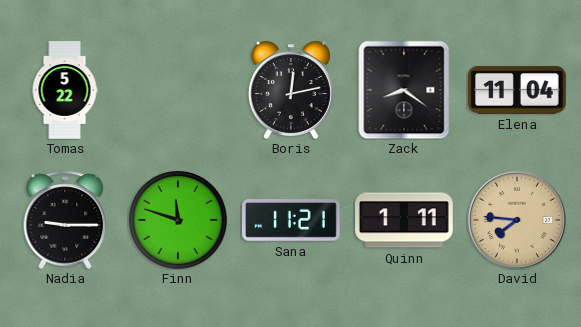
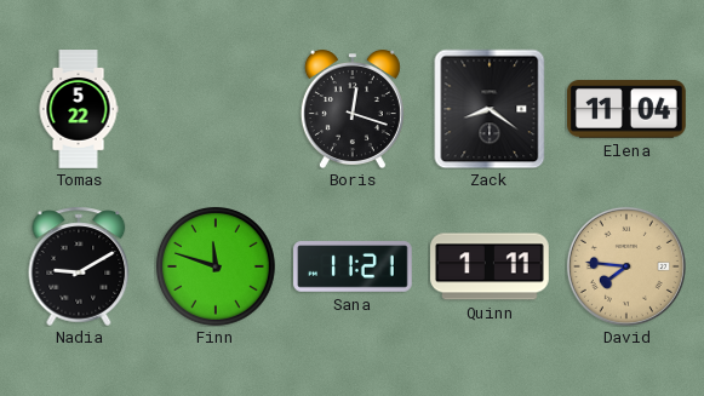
Boris: 12:13 -> 12:18 (353, 109)
Nadia: 9:15 -> 9:10 (79, 266)
